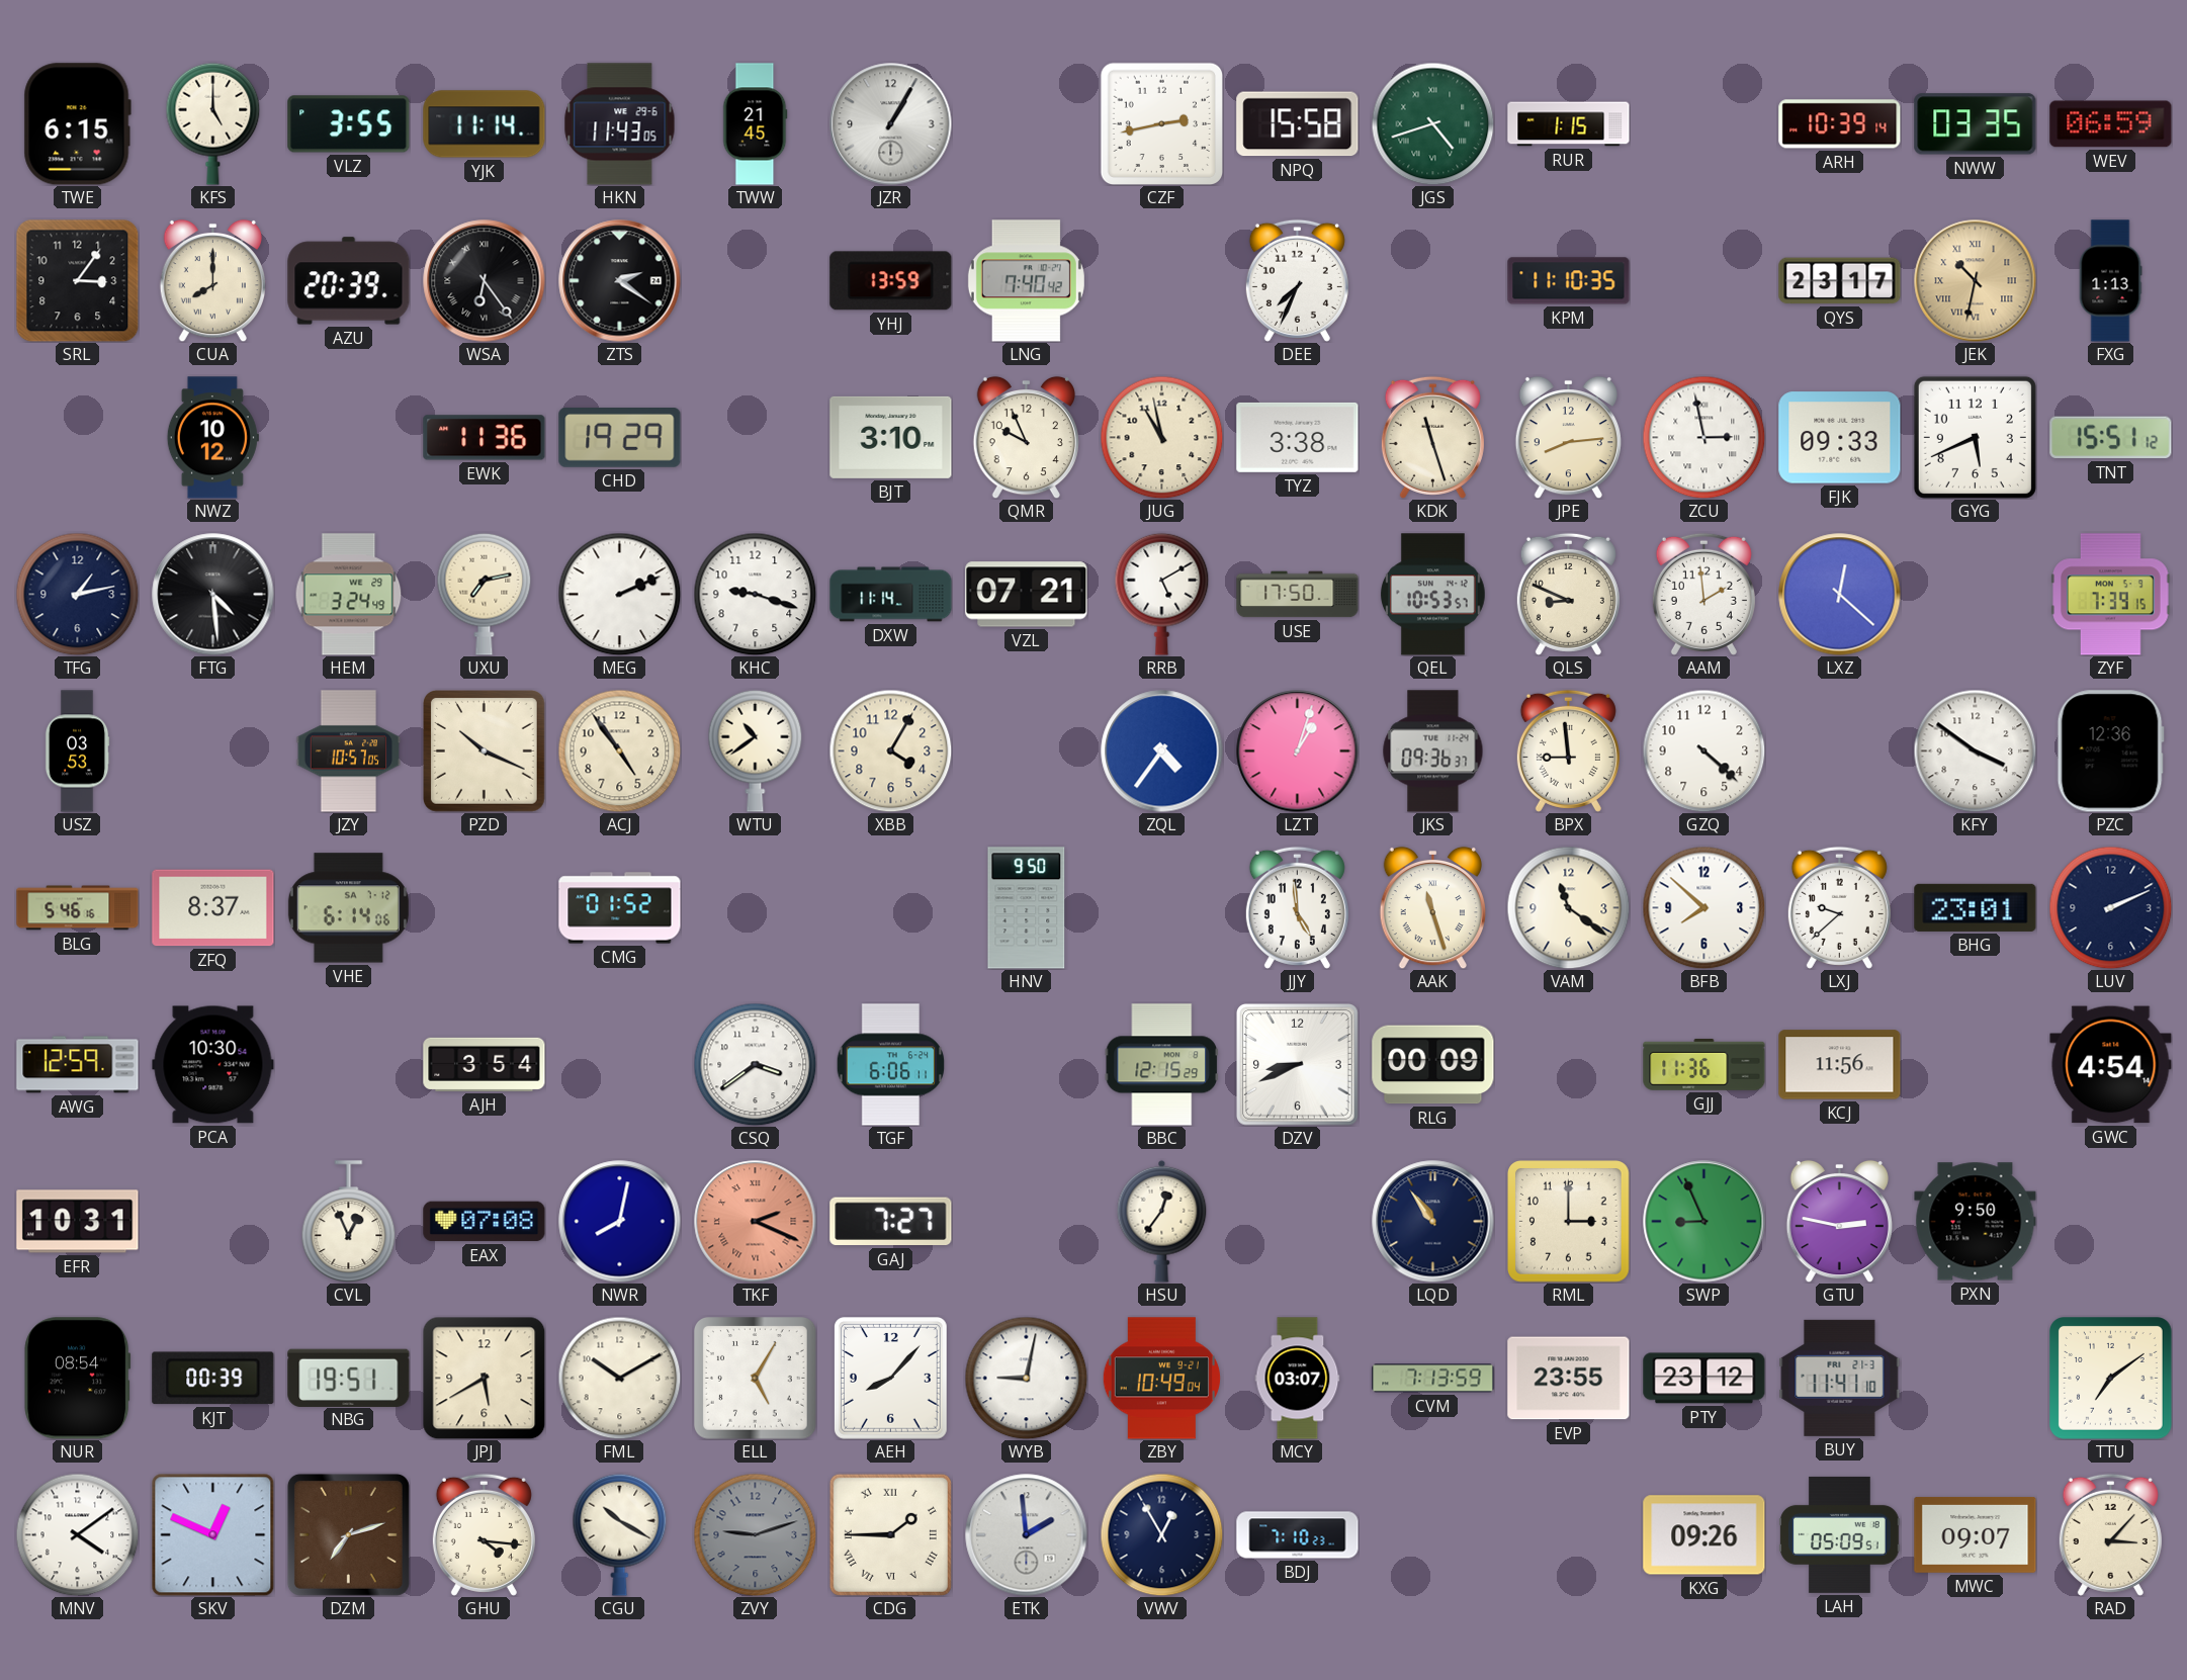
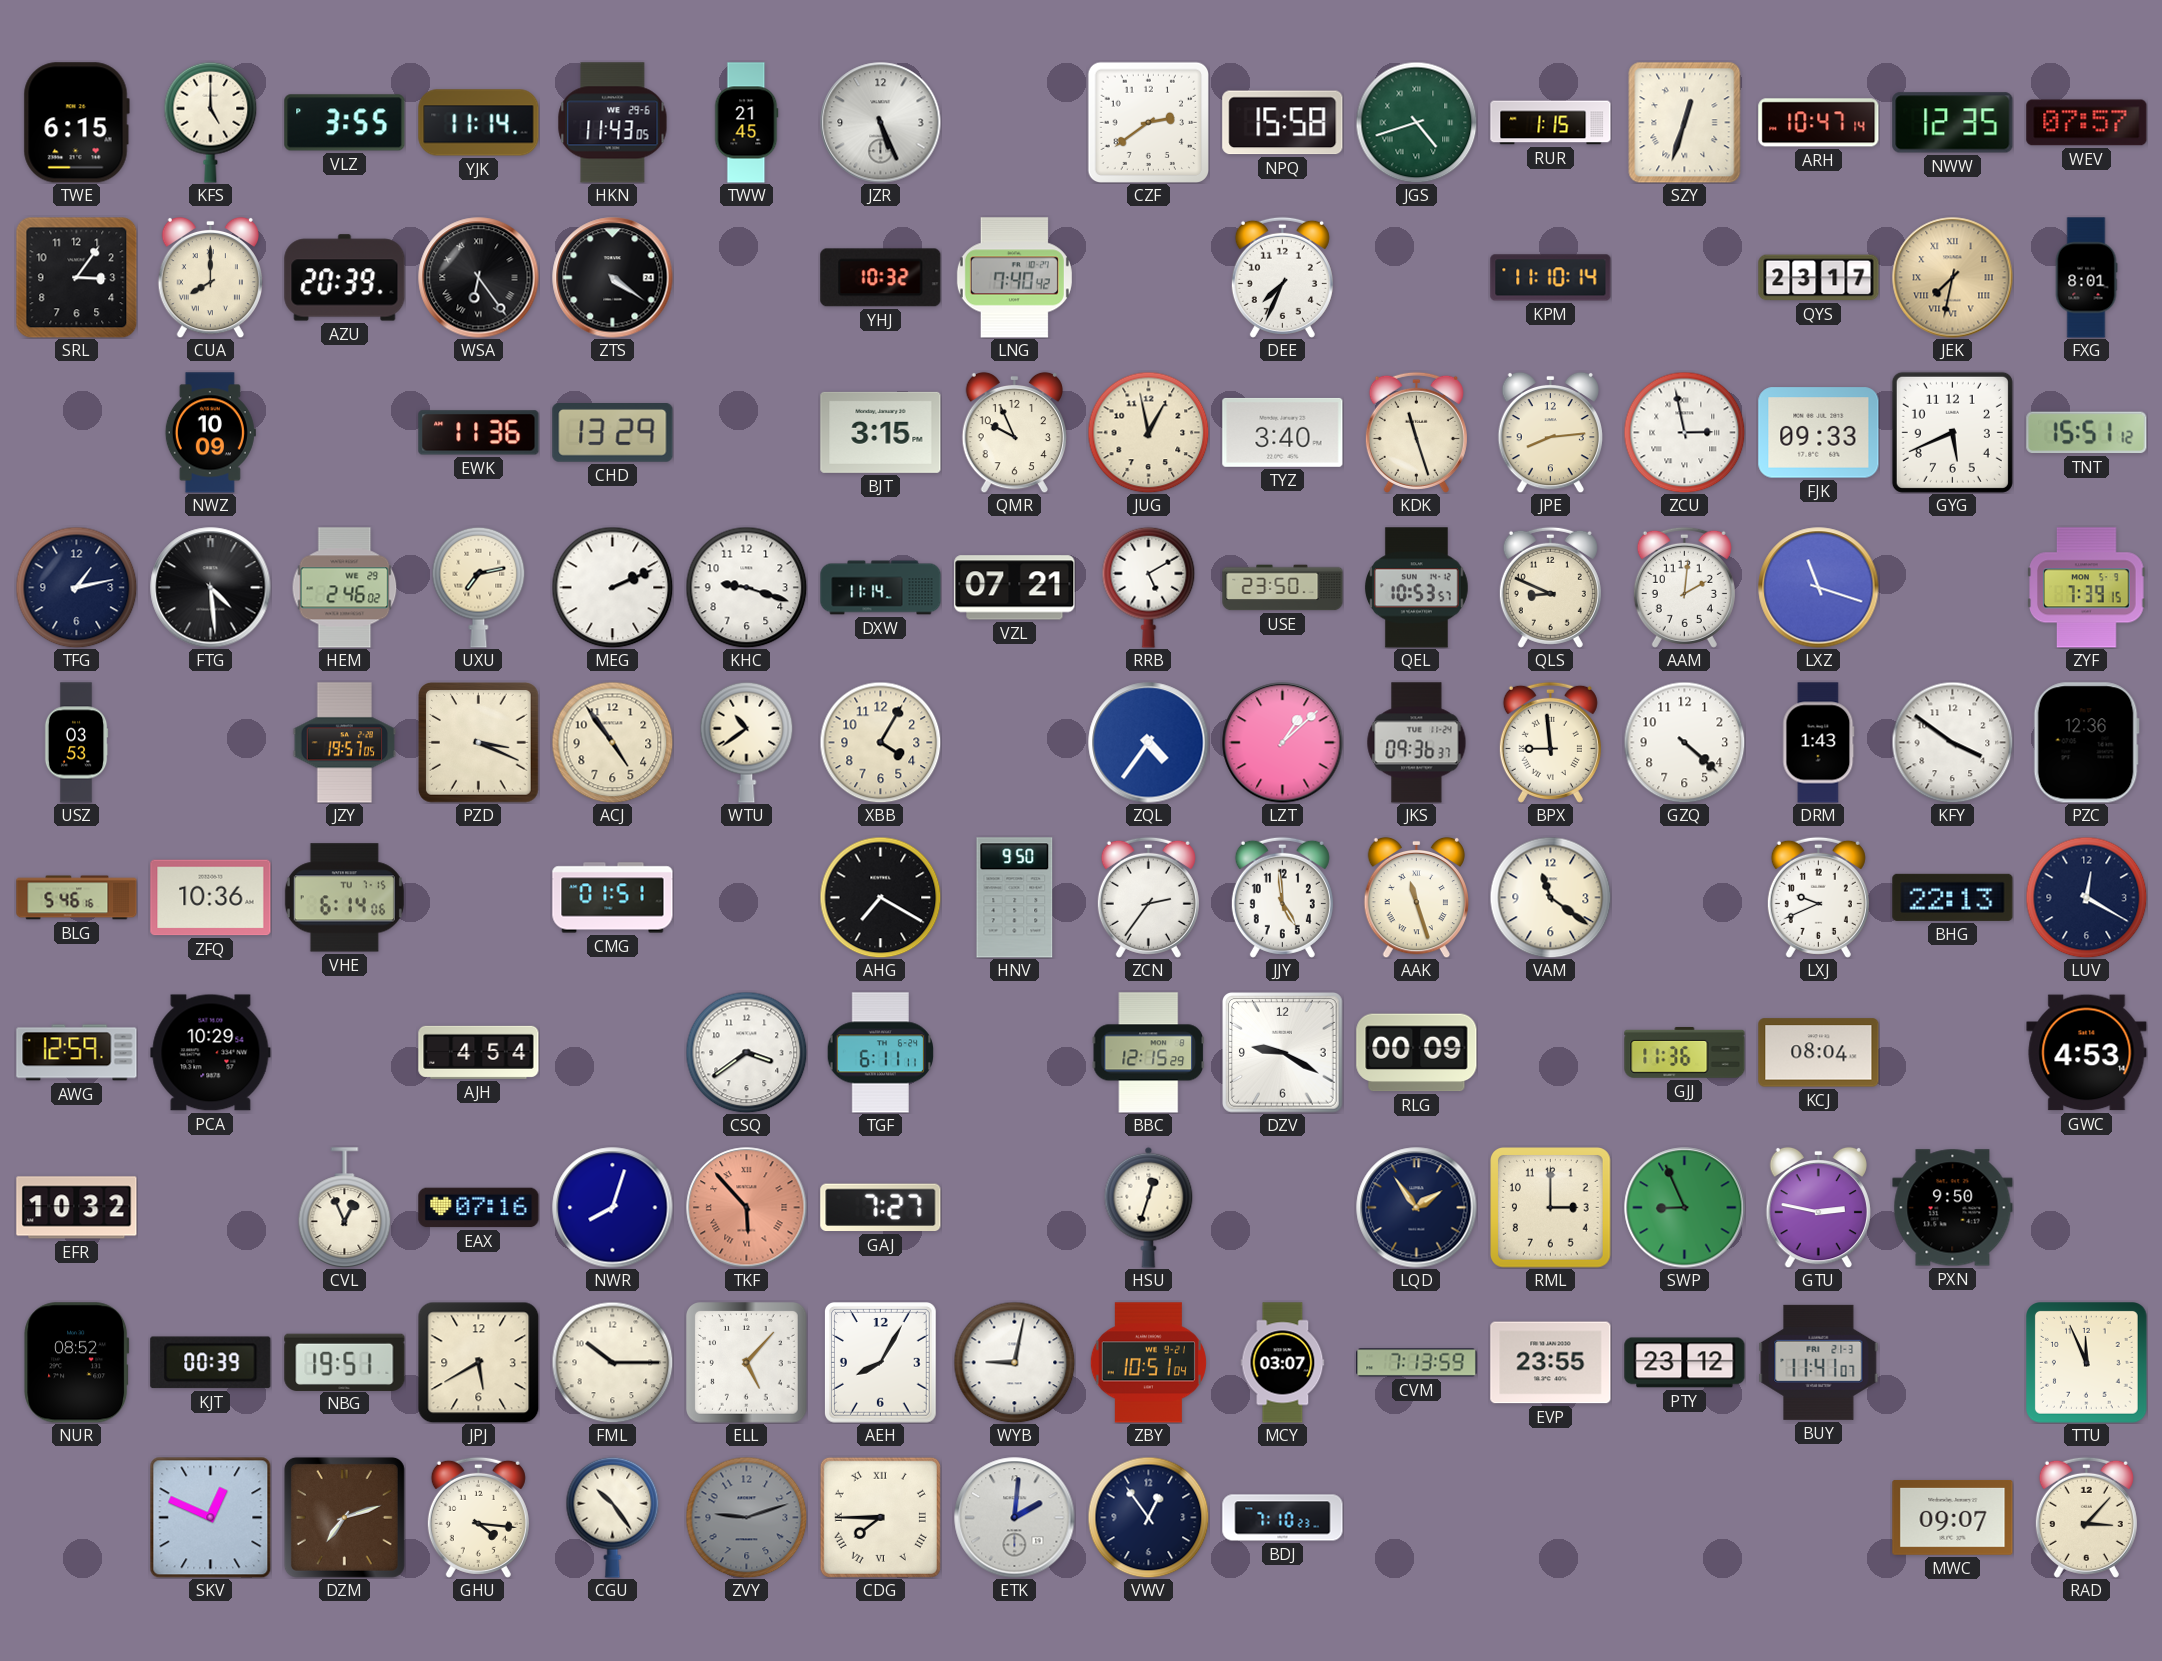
JZR: 1:05 -> 5:26 (881, 123)
CZF: 2:43 -> 2:39 (1148, 122)
SZY: none -> 12:33 (1685, 122)
ARH: 10:39 -> 10:47 (1819, 123)
NWW: 03:35 -> 12:35 (1953, 123)
WEV: 06:59 -> 07:57 (2087, 123)
ZTS: 2:21 -> 4:21 (613, 278)
YHJ: 13:59 -> 10:32 (881, 278)
KPM: 11:10:35 -> 11:10:14 (1551, 278)
JEK: 10:32 -> 7:32 (1953, 278)
FXG: 1:13 -> 8:01 (2086, 278)
NWZ: 10:12 -> 10:09 (210, 433)
CHD: 19:29 -> 13:29 (613, 433)
BJT: 3:10 -> 3:15 (881, 432)
JUG: 10:58 -> 12:58 (1148, 432)
TYZ: 3:38 -> 3:40 (1283, 432)
HEM: 3:24 -> 2:46 (345, 588)
USE: 17:50 -> 23:50 (1283, 588)
AAM: 1:59 -> 2:01 (1684, 587)
LXZ: 12:22 -> 11:18 (1819, 588)
JZY: 10:57 -> 19:57 (345, 743)
PZD: 10:19 -> 3:19 (479, 743)
LZT: 1:03 -> 1:08 (1283, 743)
DRM: none -> 1:43 (1819, 743)
ZFQ: 8:37 -> 10:36 (211, 898)
VHE date: SA 7-12 -> TU 7-15 (344, 898)
CMG: 01:52 -> 01:51 (613, 898)
AHG: none -> 7:20 (880, 897)
ZCN: none -> 2:36 (1148, 897)
BFB: 7:52 -> none (1703, 907)
LXJ: 9:38 -> 9:41 (1818, 897)
BHG: 23:01 -> 22:13 (1953, 897)
LUV: 2:11 -> 12:20 (2086, 897)
PCA: 10:30 -> 10:29 (211, 1053)
AJH: 3:54 -> 4:54 (479, 1052)
TGF: 6:06 -> 6:11 (880, 1053)
DZV: 8:41 -> 9:20 (1283, 1053)
KCJ: 11:56 -> 08:04 (1819, 1053)
GWC: 4:54 -> 4:53 (2087, 1053)
EFR: 10:31 -> 10:32 (77, 1208)
EAX: 07:08 -> 07:16 (479, 1208)
NWR: 8:02 -> 8:03 (613, 1208)
TKF: 2:19 -> 5:53 (747, 1208)
HSU: 12:36 -> 12:33 (1149, 1207)
LQD: 10:54 -> 1:54 (1417, 1208)
NUR: 08:54 -> 08:52 (77, 1363)
FML: 10:10 -> 10:15 (612, 1362)
ELL: 5:05 -> 5:07 (747, 1363)
AEH: 8:07 -> 8:05 (881, 1363)
ZBY: 10:49 -> 10:51 (1148, 1363)
BUY: 11:41:10 -> 11:41:07 (1819, 1362)
TTU: 7:09 -> 11:56 (2087, 1363)
MNV: 4:09 -> none (77, 1534)
CGU: 10:20 -> 10:24 (613, 1517)
CDG: 1:45 -> 7:45 (880, 1517)
ETK: 1:59 -> 2:01 (1015, 1518)
VWV: 12:55 -> 12:54 (1148, 1517)
KXG: 09:26 -> none (1704, 1535)
LAH: 05:09 -> none (1840, 1534)
